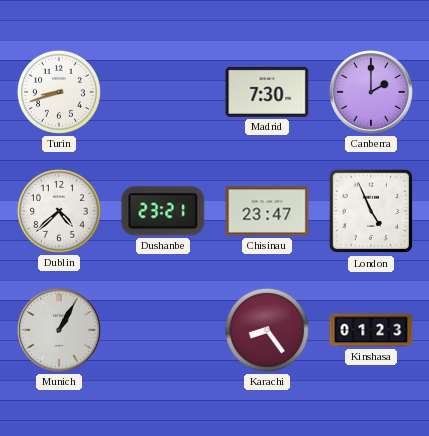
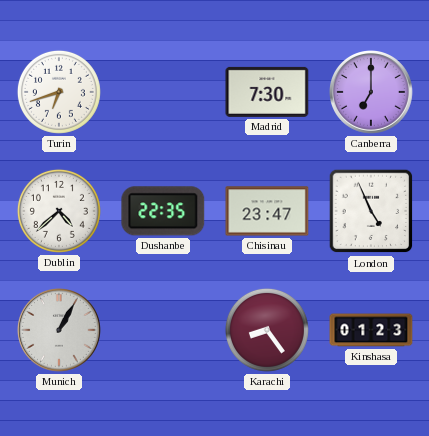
Turin: 8:42 -> 6:42 (59, 92)
Canberra: 2:00 -> 7:00 (372, 93)
Dushanbe: 23:21 -> 22:35 (163, 211)
